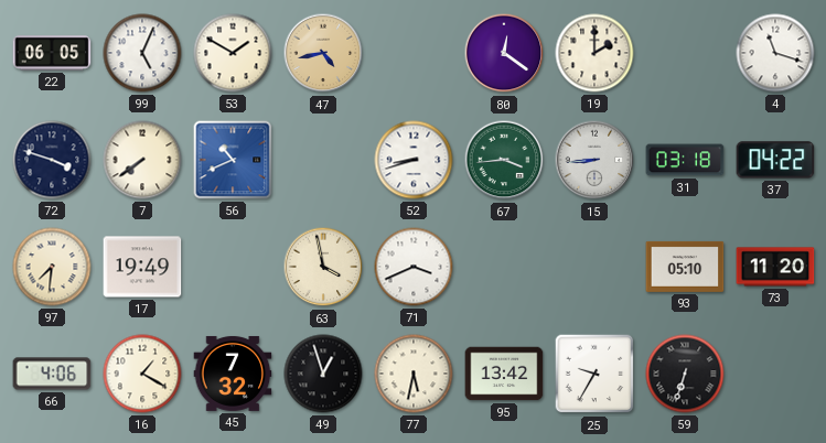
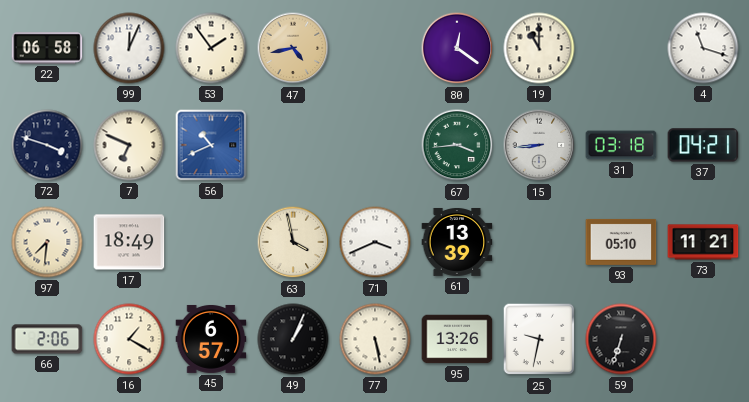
22: 06:05 -> 06:58 (47, 48)
99: 5:04 -> 12:04 (129, 48)
53: 1:50 -> 1:54 (211, 48)
19: 2:00 -> 11:00 (539, 48)
7: 7:39 -> 6:49 (129, 145)
52: 8:42 -> none (414, 160)
37: 04:22 -> 04:21 (703, 145)
17: 19:49 -> 18:49 (129, 242)
61: none -> 13:39 (457, 242)
73: 11:20 -> 11:21 (703, 242)
66: 4:06 -> 2:06 (47, 339)
45: 7:32 -> 6:57 (211, 339)
49: 12:57 -> 1:04 (293, 339)
77: 5:32 -> 5:28 (375, 339)
95: 13:42 -> 13:26 (457, 339)
25: 9:35 -> 9:32 (539, 339)
